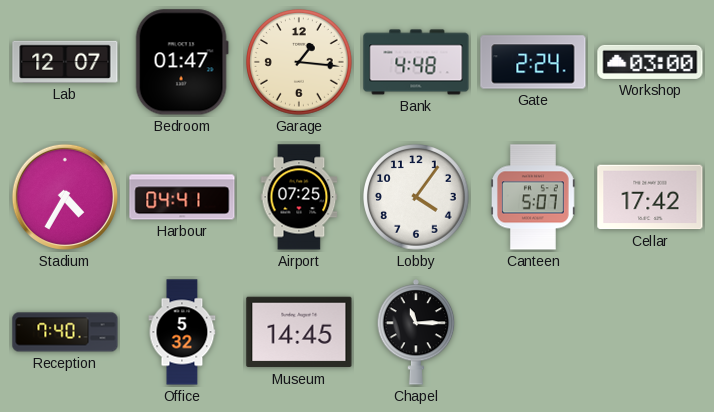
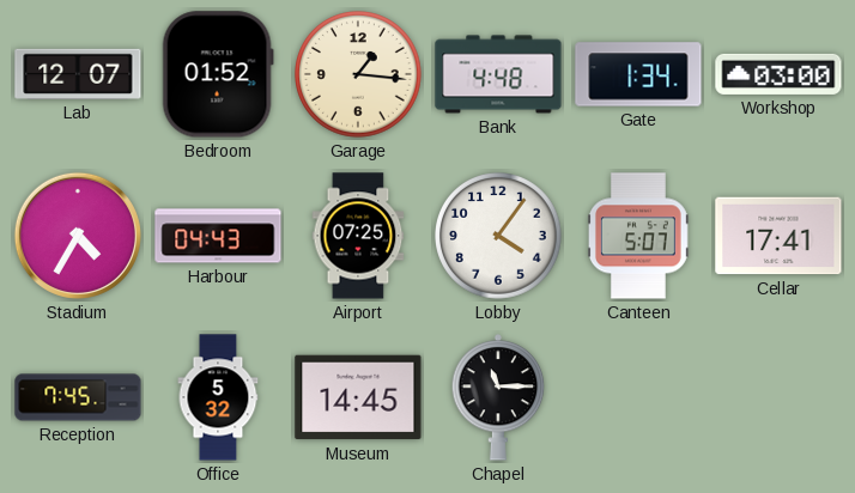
Bedroom: 01:47 -> 01:52 (218, 74)
Gate: 2:24 -> 1:34 (638, 74)
Harbour: 04:41 -> 04:43 (218, 236)
Cellar: 17:42 -> 17:41 (778, 236)
Reception: 7:40 -> 7:45 (78, 397)
